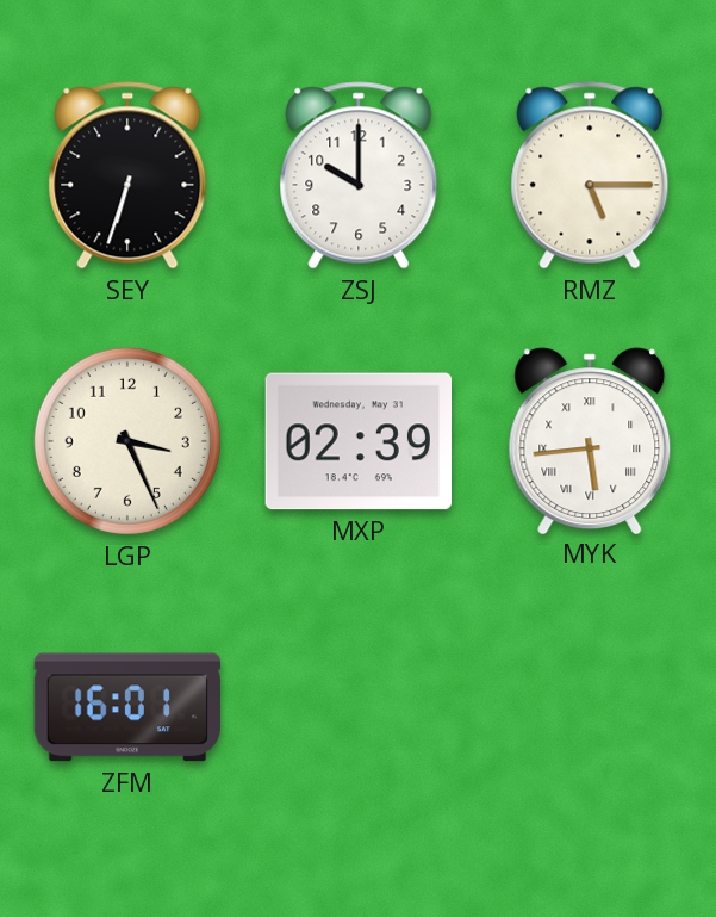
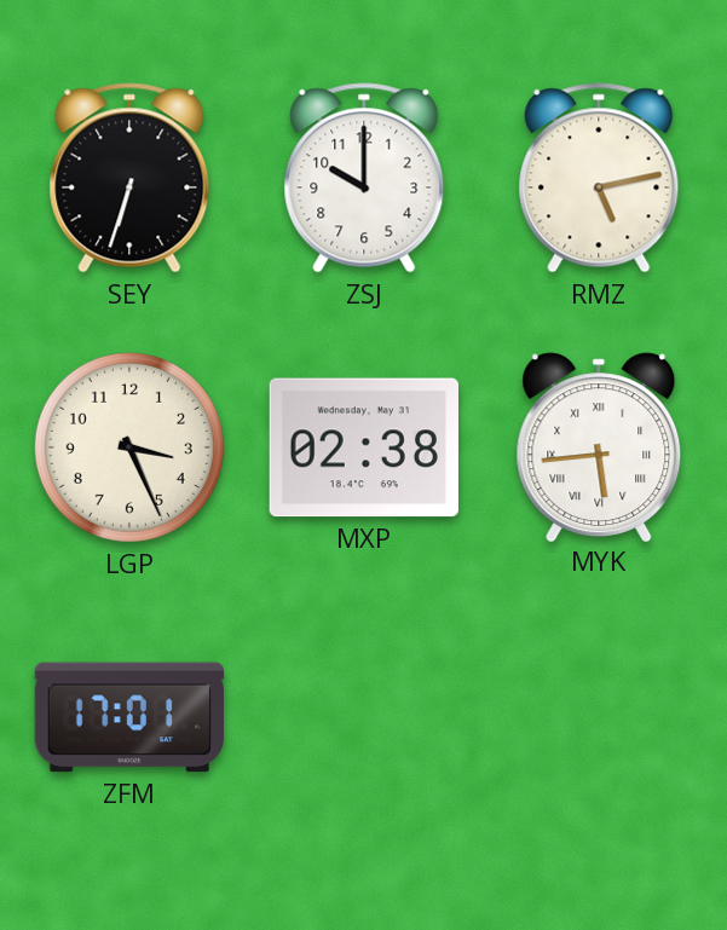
RMZ: 5:15 -> 5:13 (599, 178)
MXP: 02:39 -> 02:38 (363, 447)
ZFM: 16:01 -> 17:01 (129, 717)
